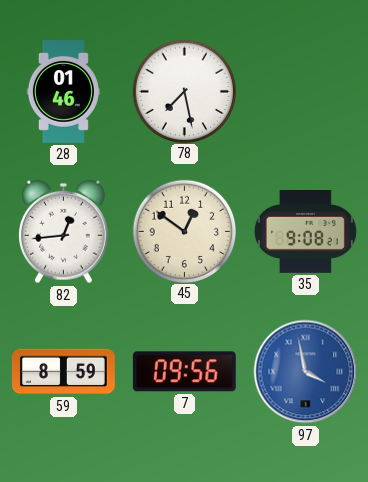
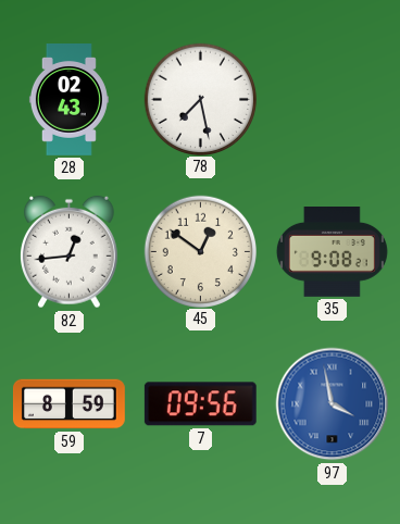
28: 01:46 -> 02:43 (68, 100)
